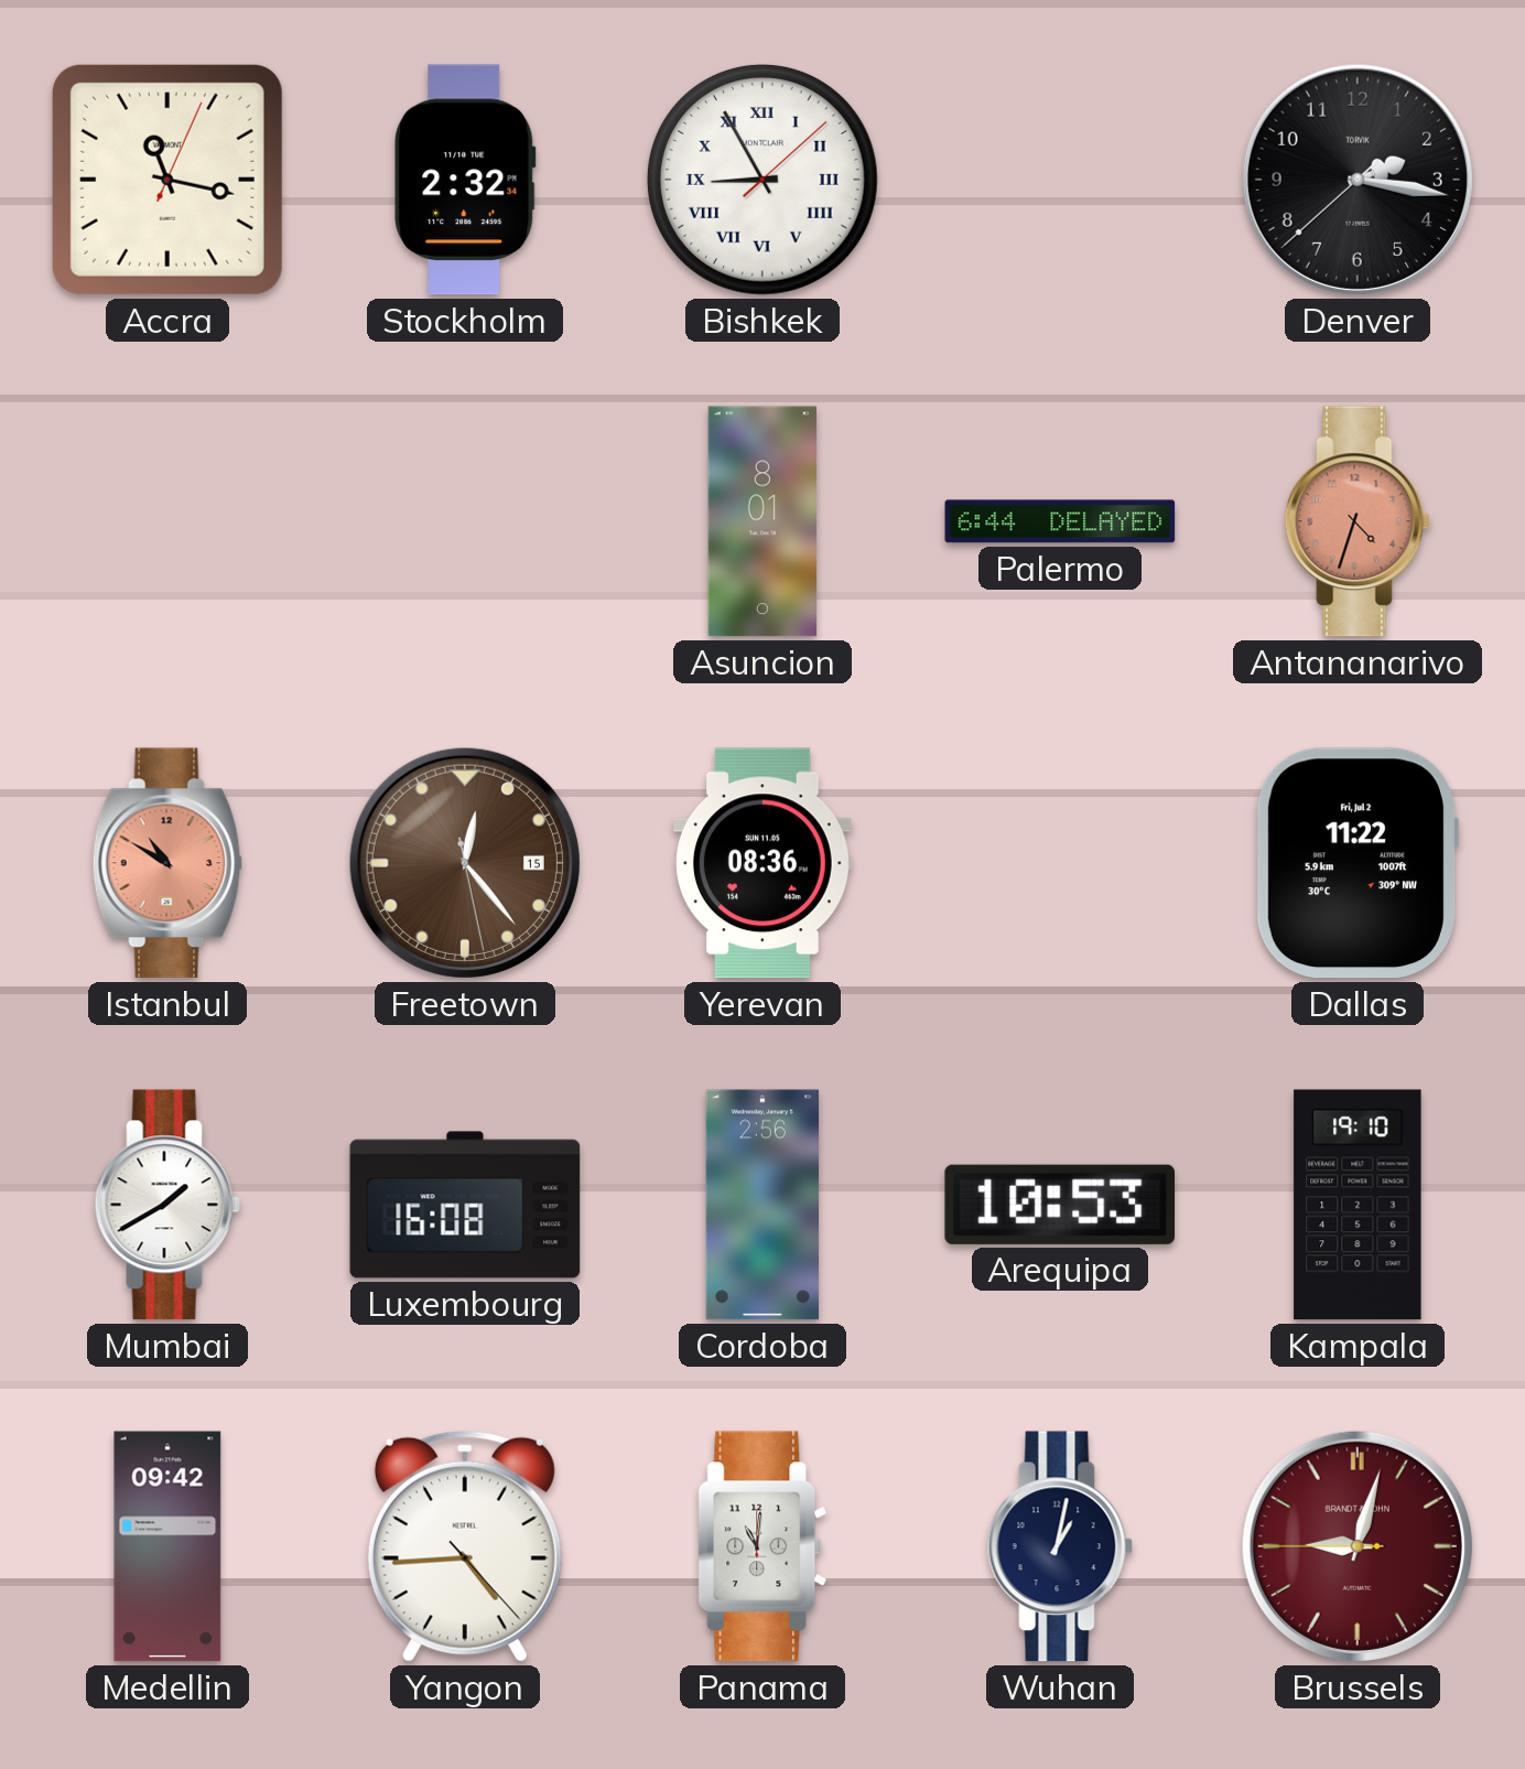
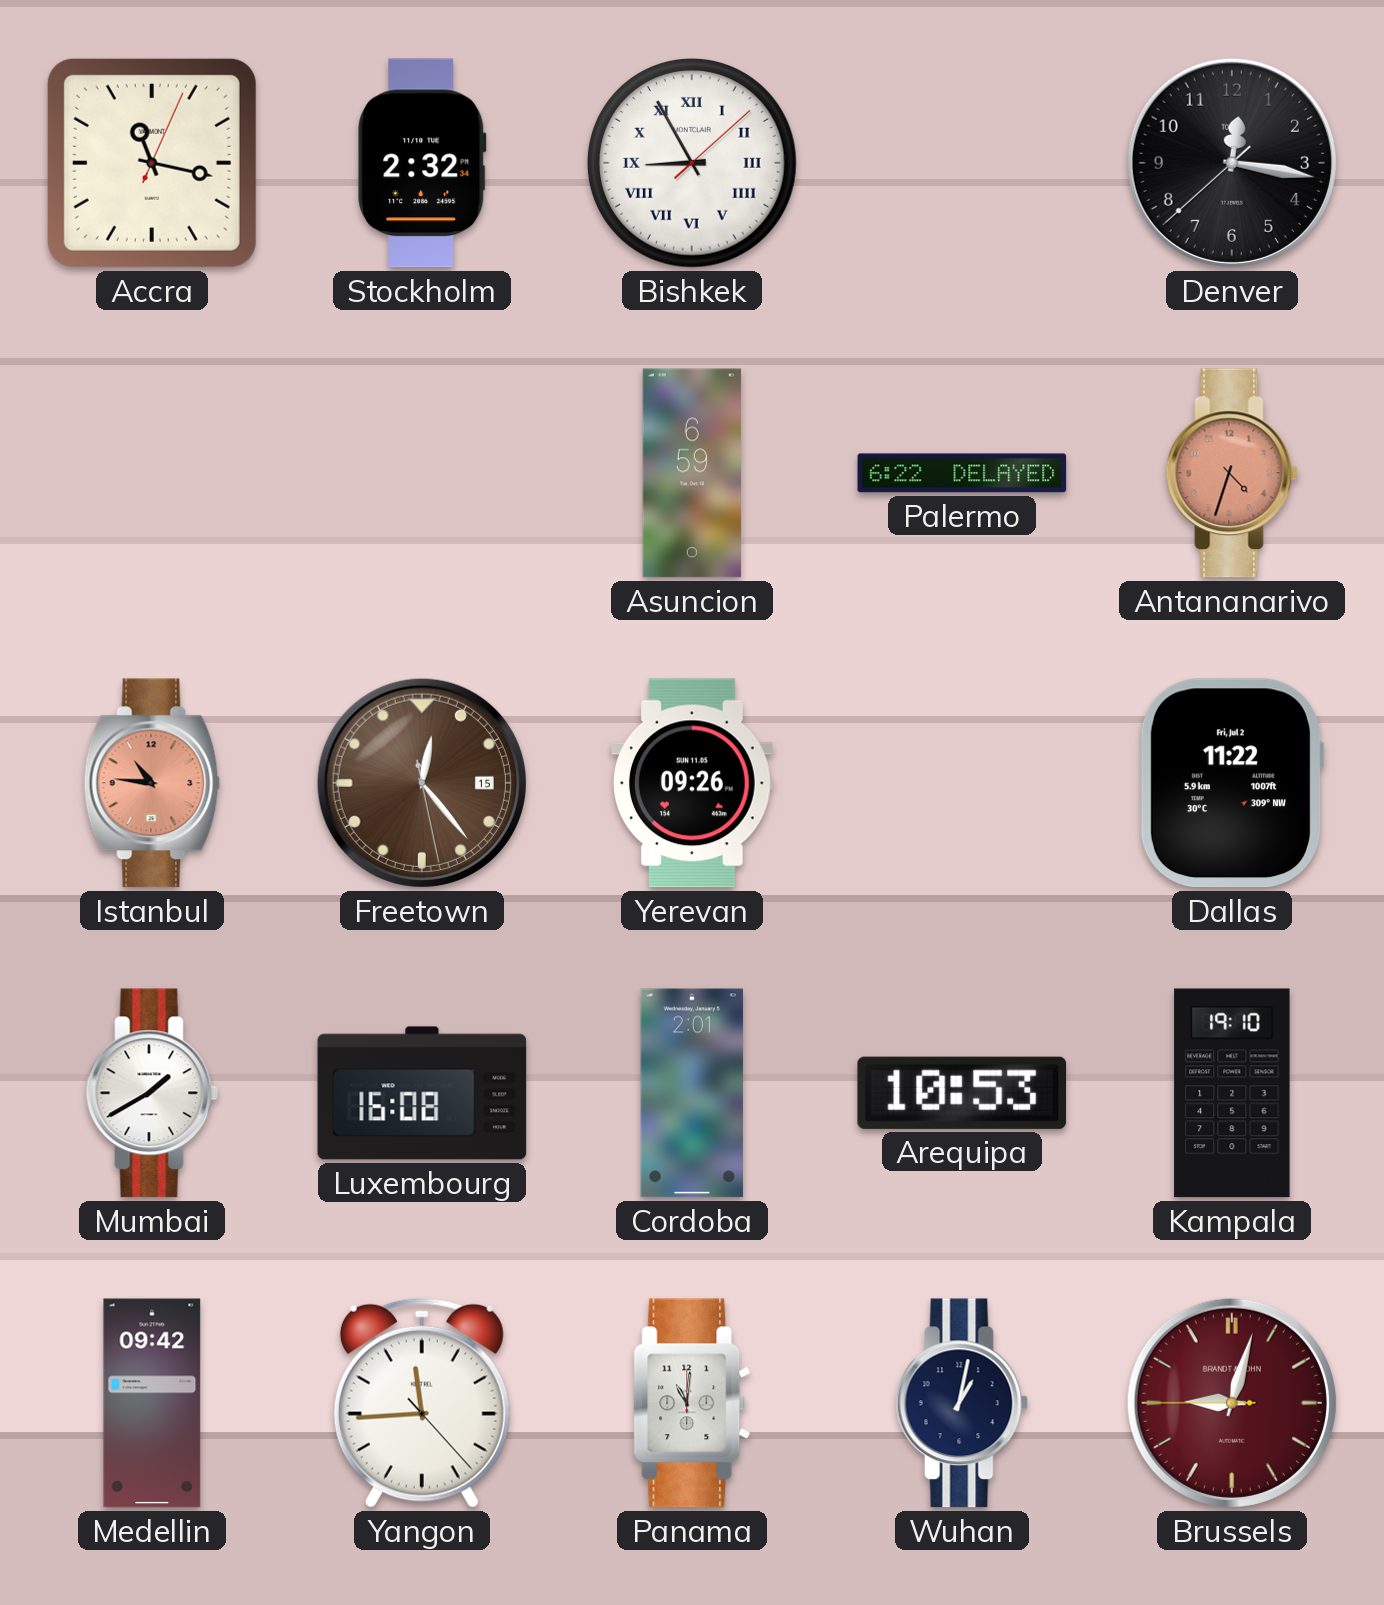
Denver: 2:16 -> 12:16 (1232, 163)
Asuncion: 8:01 -> 6:59 (692, 473)
Palermo: 6:44 -> 6:22 (962, 473)
Istanbul: 10:50 -> 10:46 (152, 783)
Yerevan: 08:36 -> 09:26 (693, 783)
Cordoba: 2:56 -> 2:01 (692, 1093)
Yangon: 4:44 -> 11:44 (422, 1403)
